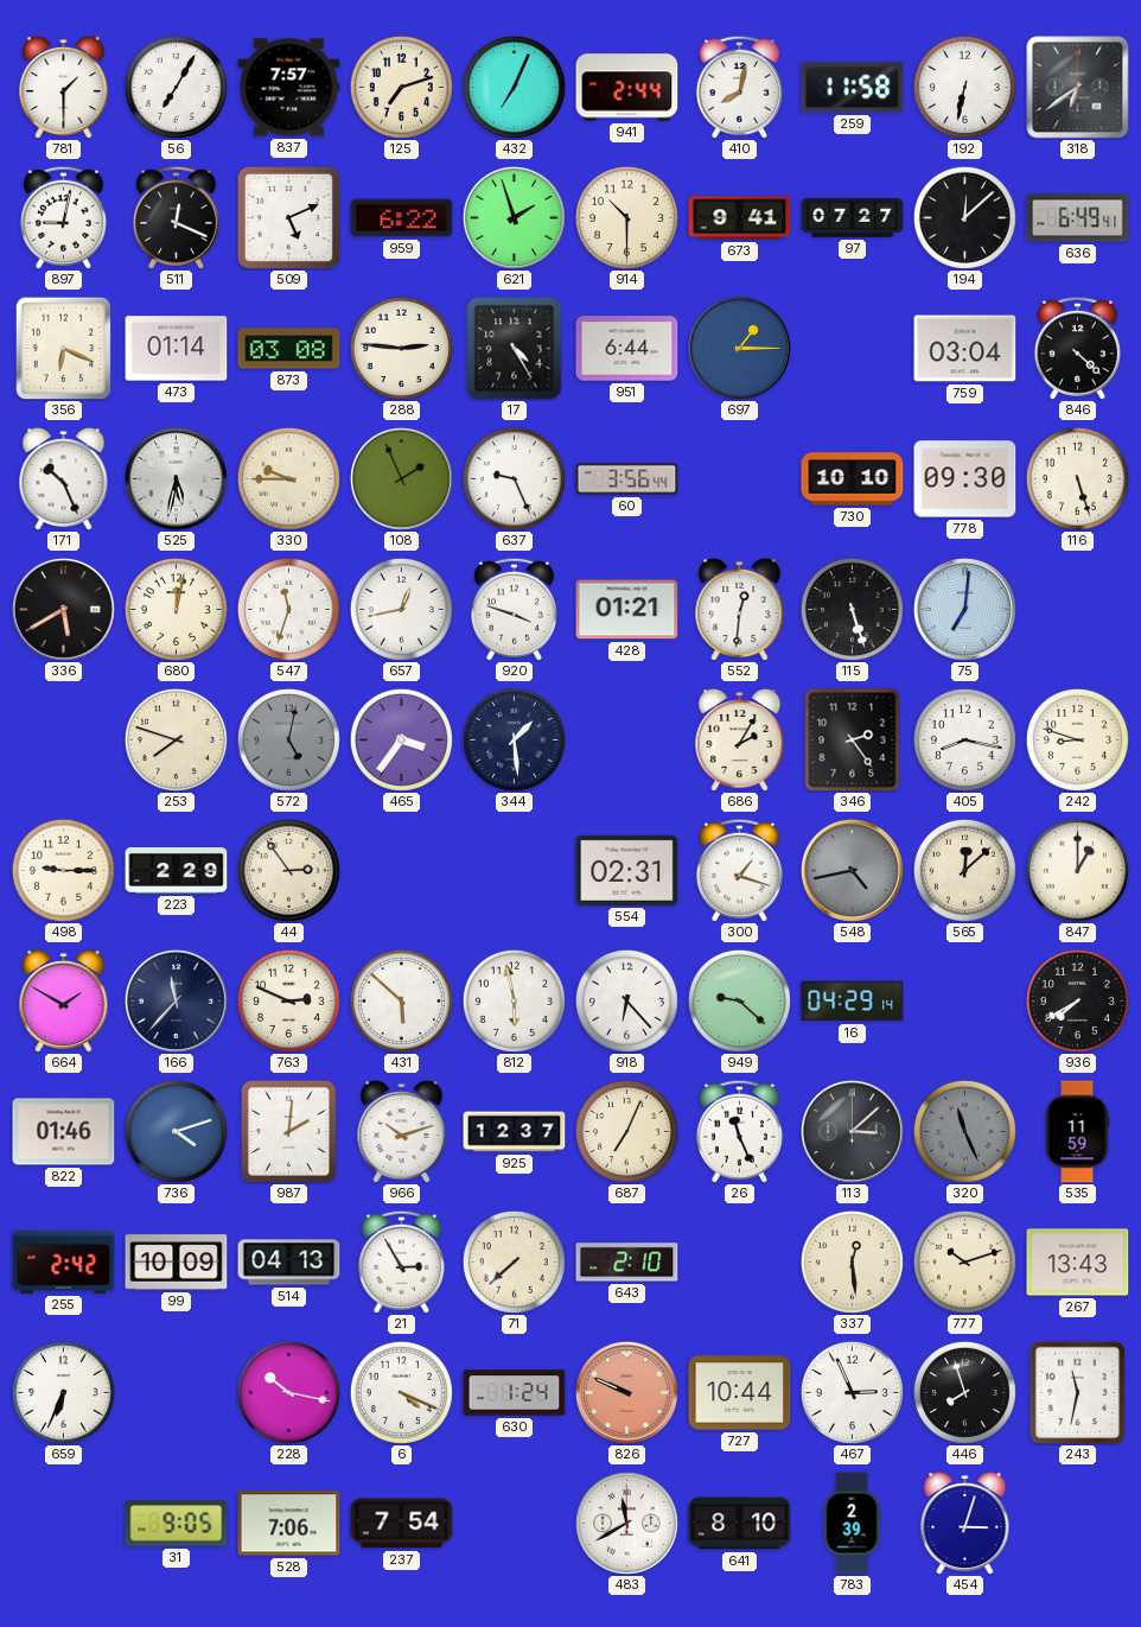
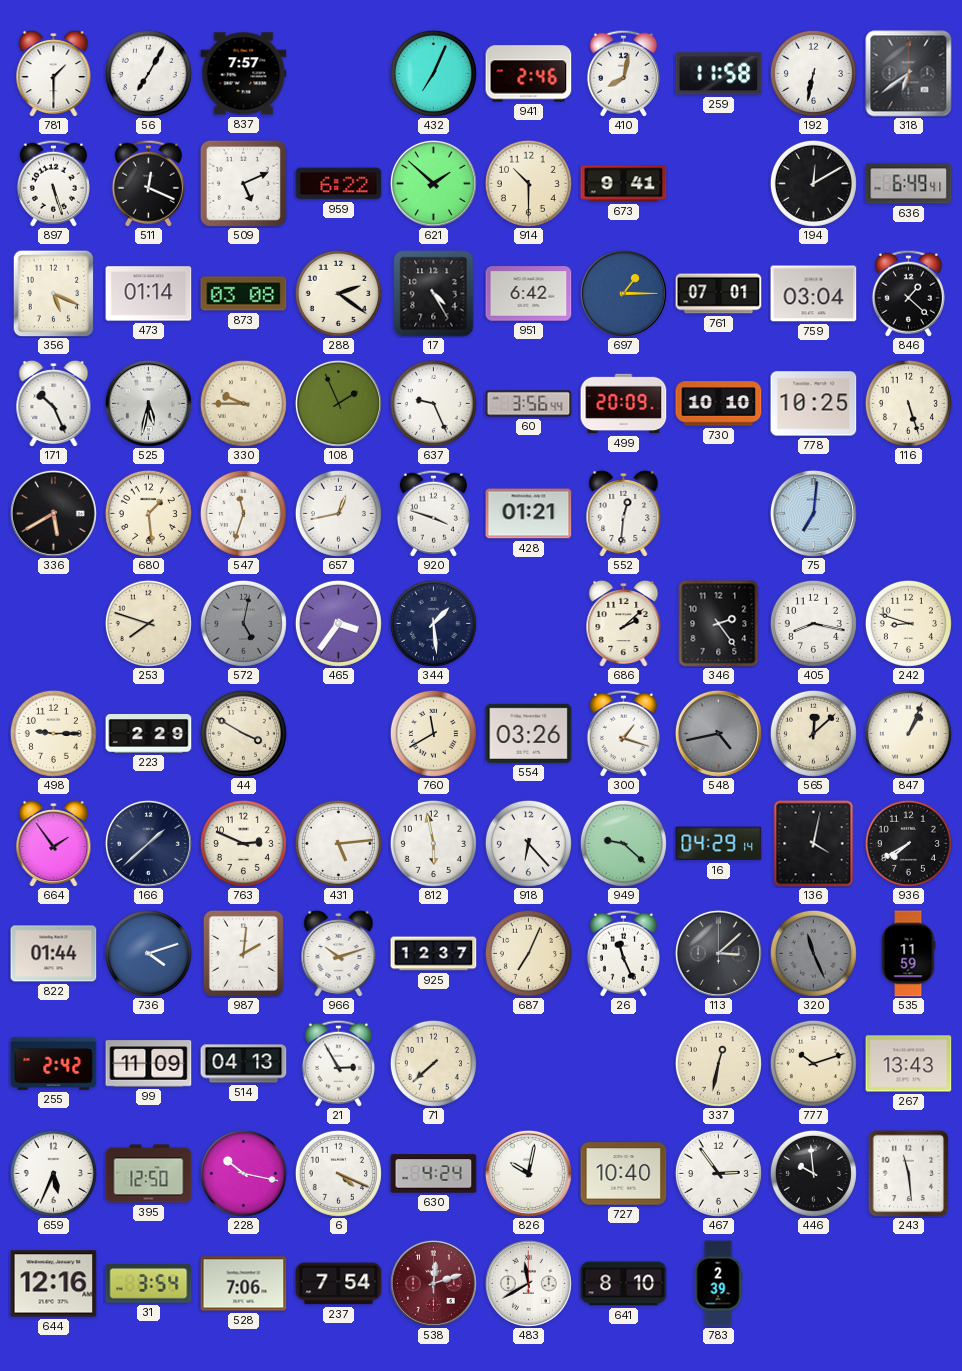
125: 7:12 -> none (401, 87)
941: 2:44 -> 2:46 (529, 74)
897: 9:02 -> 5:27 (53, 183)
621: 1:57 -> 1:52 (433, 183)
97: 07:27 -> none (853, 217)
194: 12:08 -> 12:10 (813, 183)
356: 6:19 -> 5:19 (54, 293)
288: 2:46 -> 2:21 (338, 293)
951: 6:44 -> 6:42 (529, 294)
761: none -> 07:01 (719, 294)
846: 4:22 -> 1:22 (908, 293)
499: none -> 20:09 (624, 404)
778: 09:30 -> 10:25 (814, 404)
680: 12:02 -> 1:29 (148, 513)
115: 5:27 -> none (852, 609)
686: 2:05 -> 2:08 (624, 623)
44: 2:54 -> 3:50 (243, 733)
760: none -> 11:40 (433, 733)
554: 02:31 -> 03:26 (529, 733)
847: 1:00 -> 1:04 (908, 733)
664: 1:50 -> 1:54 (54, 843)
166: 11:37 -> 1:38 (148, 843)
431: 5:52 -> 5:14 (338, 843)
136: none -> 4:02 (814, 844)
822: 01:46 -> 01:44 (54, 954)
99: 10:09 -> 11:09 (149, 1064)
643: 2:10 -> none (627, 1263)
337: 12:29 -> 12:32 (718, 1063)
659: 6:34 -> 5:34 (53, 1173)
395: none -> 12:50 (149, 1174)
630: 1:24 -> 4:24 (434, 1174)
826: 9:49 -> 10:02 (528, 1173)
826 dial: salmon -> white (528, 1173)
727: 10:44 -> 10:40 (624, 1174)
467: 2:56 -> 2:54 (718, 1173)
446: 7:57 -> 9:59 (813, 1173)
243: 11:32 -> 11:29 (909, 1173)
644: none -> 12:16 (54, 1284)
31: 9:05 -> 3:54 (149, 1284)
538: none -> 12:12 (433, 1283)
454: 3:03 -> none (965, 1523)
